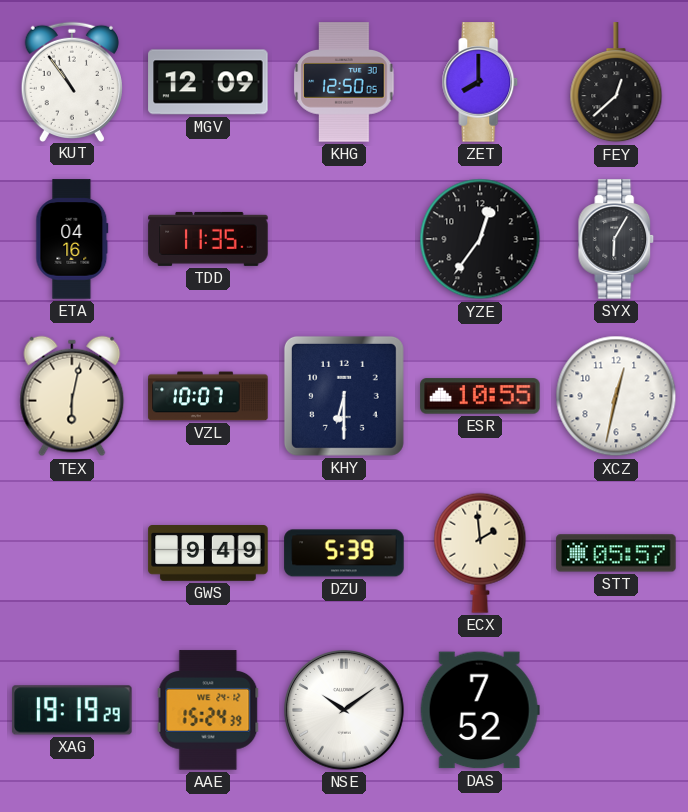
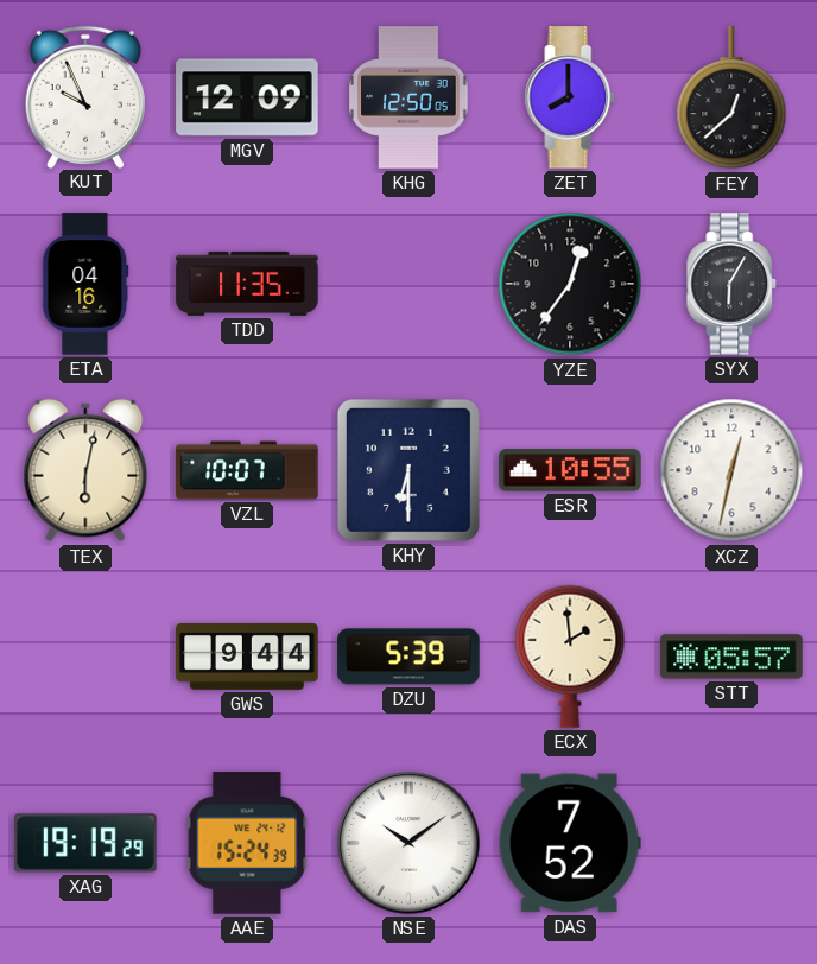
KUT: 10:54 -> 9:56 (85, 96)
GWS: 9:49 -> 9:44 (247, 658)
